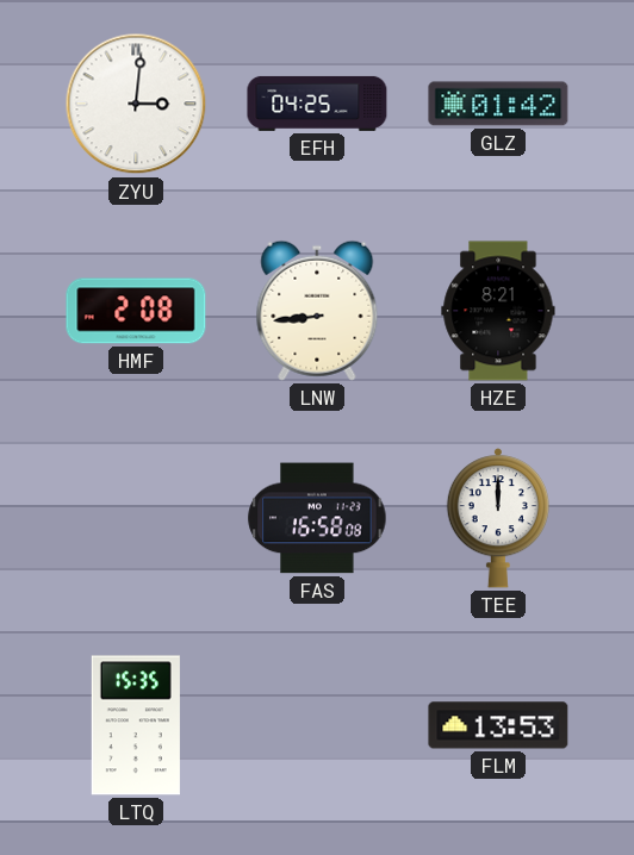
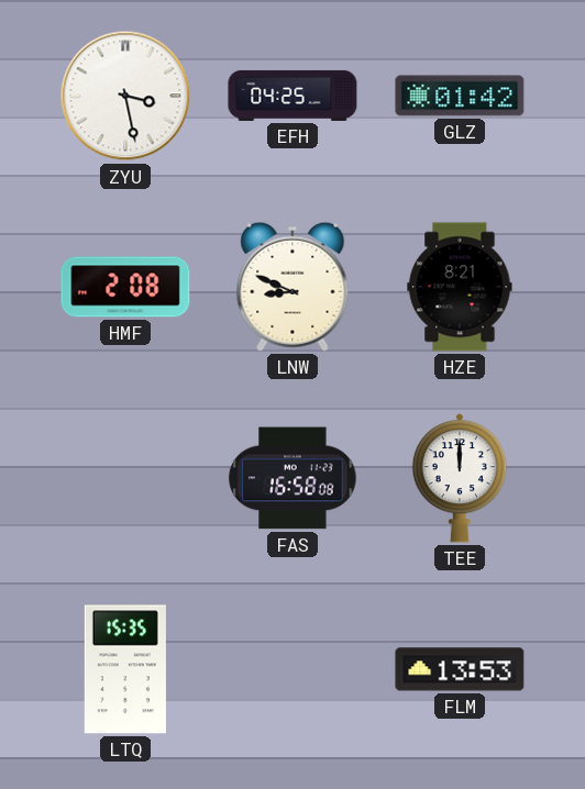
ZYU: 3:01 -> 3:28 (125, 96)
LNW: 8:44 -> 8:49 (292, 287)
